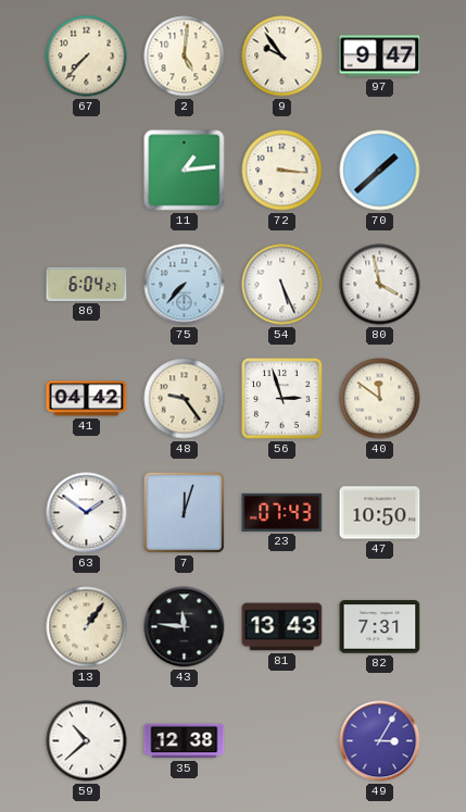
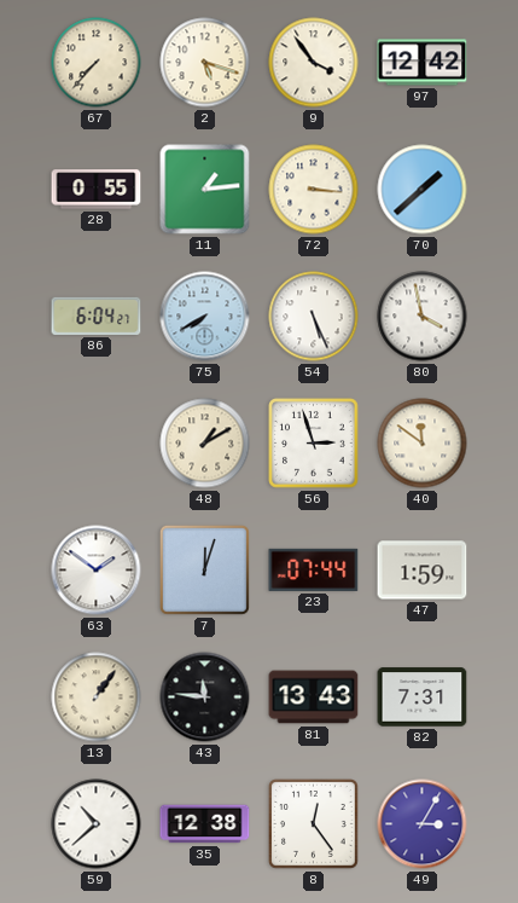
2: 5:01 -> 5:18 (205, 63)
9: 9:54 -> 3:54 (314, 63)
97: 9:47 -> 12:42 (423, 63)
28: none -> 0:55 (97, 190)
75: 7:37 -> 7:40 (205, 317)
41: 04:42 -> none (87, 399)
48: 9:24 -> 1:10 (205, 444)
23: 07:43 -> 07:44 (314, 569)
47: 10:50 -> 1:59 (423, 571)
8: none -> 12:24 (314, 824)
